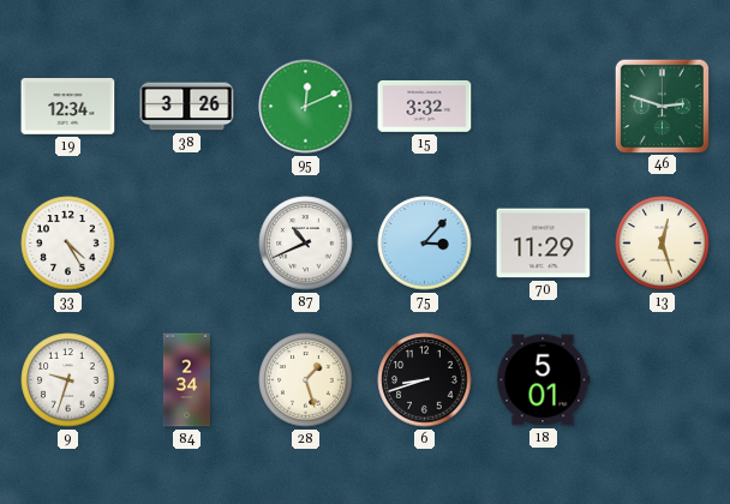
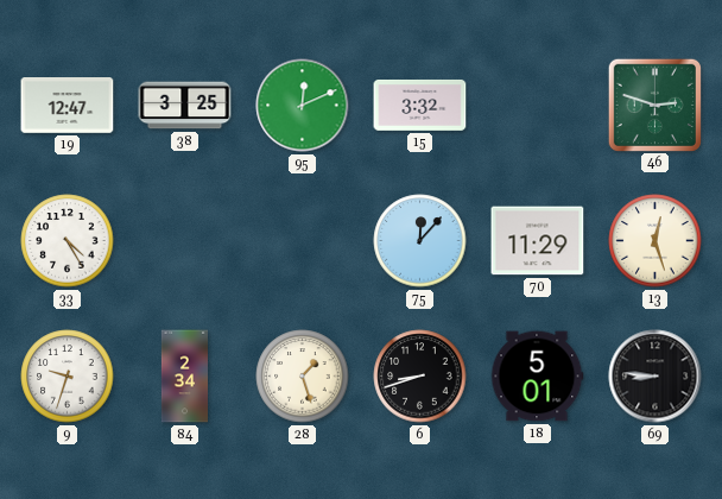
19: 12:34 -> 12:47 (68, 106)
38: 3:26 -> 3:25 (185, 106)
87: 10:41 -> none (306, 244)
75: 3:07 -> 12:07 (420, 241)
69: none -> 8:46 (655, 377)
